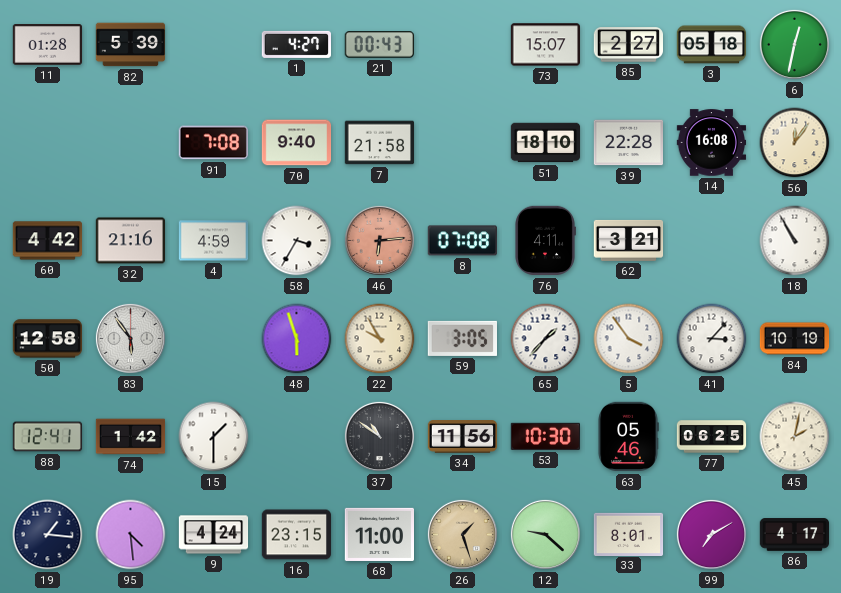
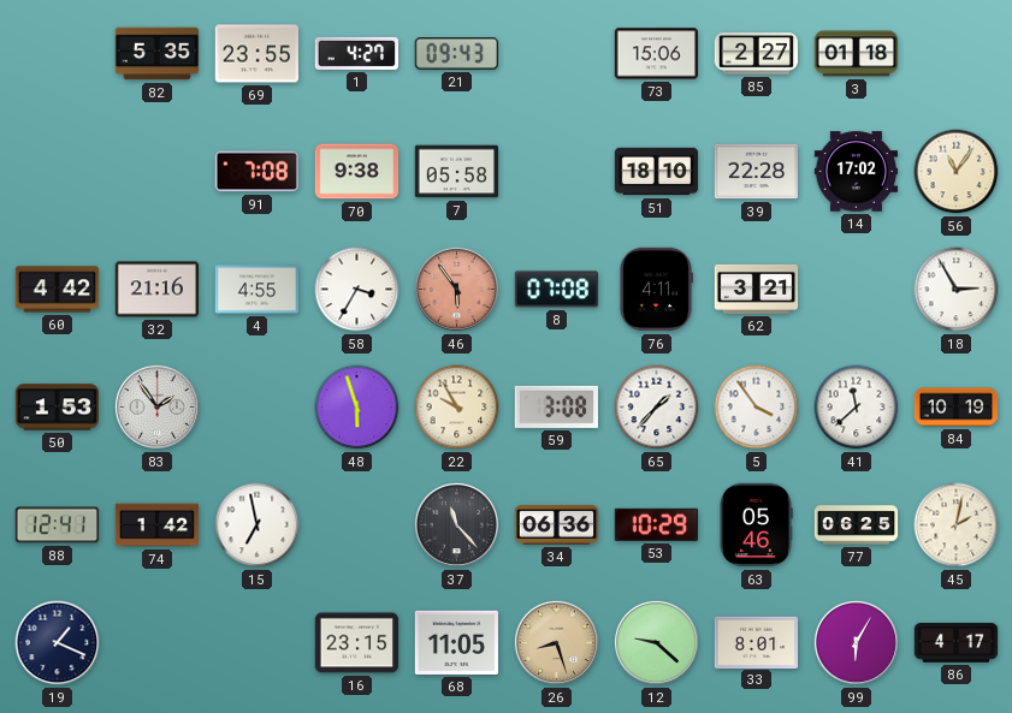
11: 01:28 -> none (48, 45)
82: 5:39 -> 5:35 (158, 54)
69: none -> 23:55 (256, 54)
21: 00:43 -> 09:43 (456, 54)
73: 15:07 -> 15:06 (656, 54)
3: 05:18 -> 01:18 (857, 54)
6: 12:32 -> none (794, 44)
70: 9:40 -> 9:38 (357, 172)
7: 21:58 -> 05:58 (457, 172)
14: 16:08 -> 17:02 (857, 172)
56: 12:06 -> 11:06 (957, 172)
4: 4:59 -> 4:55 (258, 290)
46: 6:14 -> 5:54 (456, 289)
18: 10:55 -> 2:55 (957, 290)
50: 12:58 -> 1:53 (57, 408)
83: 5:54 -> 1:54 (156, 406)
59: 3:05 -> 3:08 (556, 406)
41: 3:07 -> 11:38 (857, 408)
15: 1:30 -> 6:58 (258, 525)
37: 10:51 -> 11:23 (456, 524)
34: 11:56 -> 06:36 (557, 525)
53: 10:30 -> 10:29 (656, 524)
19: 1:16 -> 1:19 (58, 643)
95: 4:29 -> none (131, 535)
9: 4:24 -> none (214, 535)
68: 11:00 -> 11:05 (456, 642)
26: 1:27 -> 8:27 (556, 642)
99: 7:10 -> 6:05 (856, 642)
